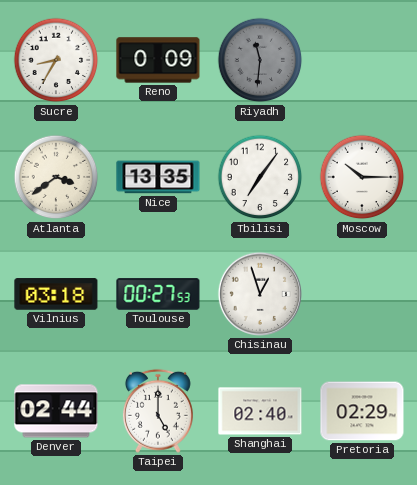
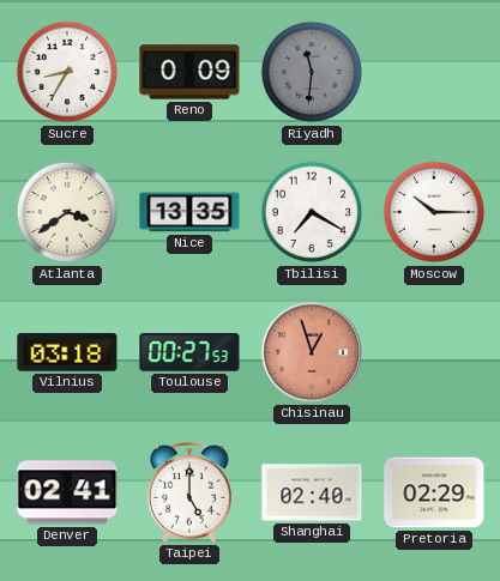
Tbilisi: 7:06 -> 7:20 (312, 212)
Chisinau dial: white -> salmon (311, 352)
Denver: 02:44 -> 02:41 (67, 492)
